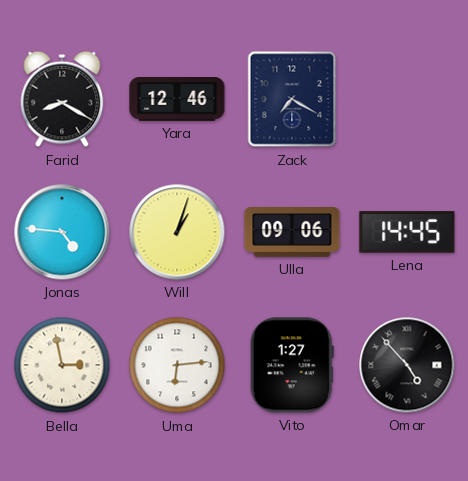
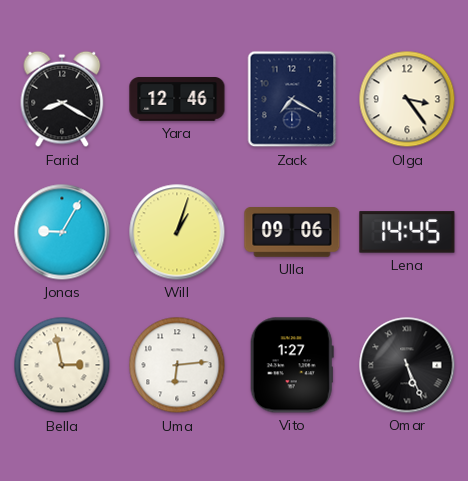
Olga: none -> 3:24 (407, 99)
Jonas: 4:46 -> 9:05 (62, 232)
Omar: 4:53 -> 5:26 (407, 365)
